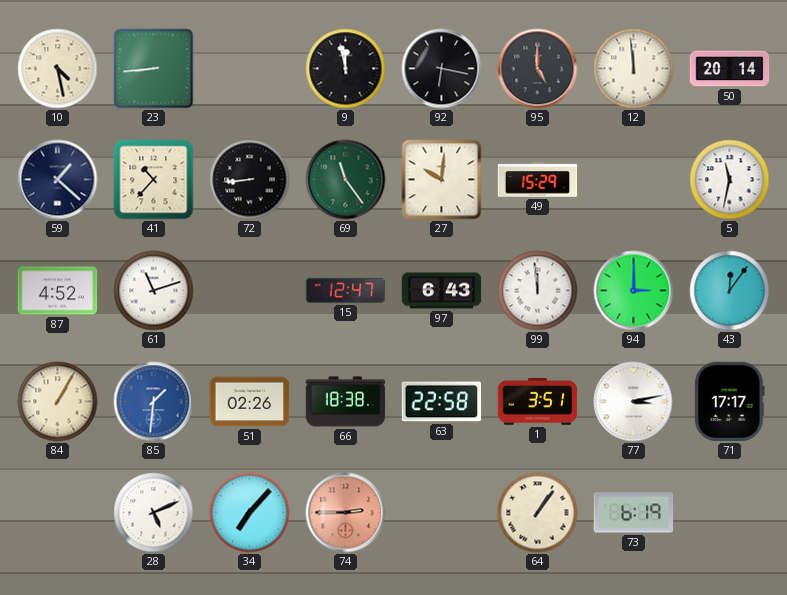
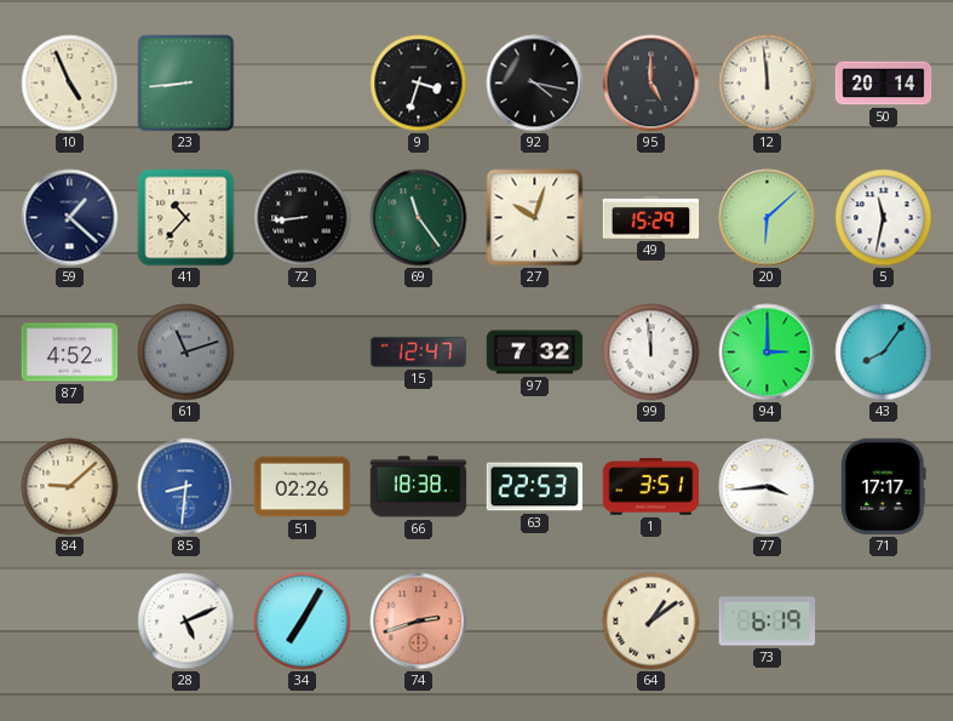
10: 4:28 -> 4:56 (70, 84)
9: 11:58 -> 3:33 (419, 84)
92: 6:17 -> 4:17 (535, 84)
27: 10:01 -> 10:03 (535, 218)
20: none -> 6:08 (768, 218)
61 dial: white -> grey (186, 353)
97: 6:43 -> 7:32 (535, 353)
43: 12:06 -> 8:06 (884, 353)
84: 1:05 -> 9:08 (70, 487)
85: 1:31 -> 8:31 (186, 487)
63: 22:58 -> 22:53 (535, 487)
77: 3:13 -> 3:44 (768, 487)
34: 7:07 -> 7:05 (303, 622)
74: 2:45 -> 2:42 (419, 622)
64: 1:06 -> 1:09 (651, 622)
